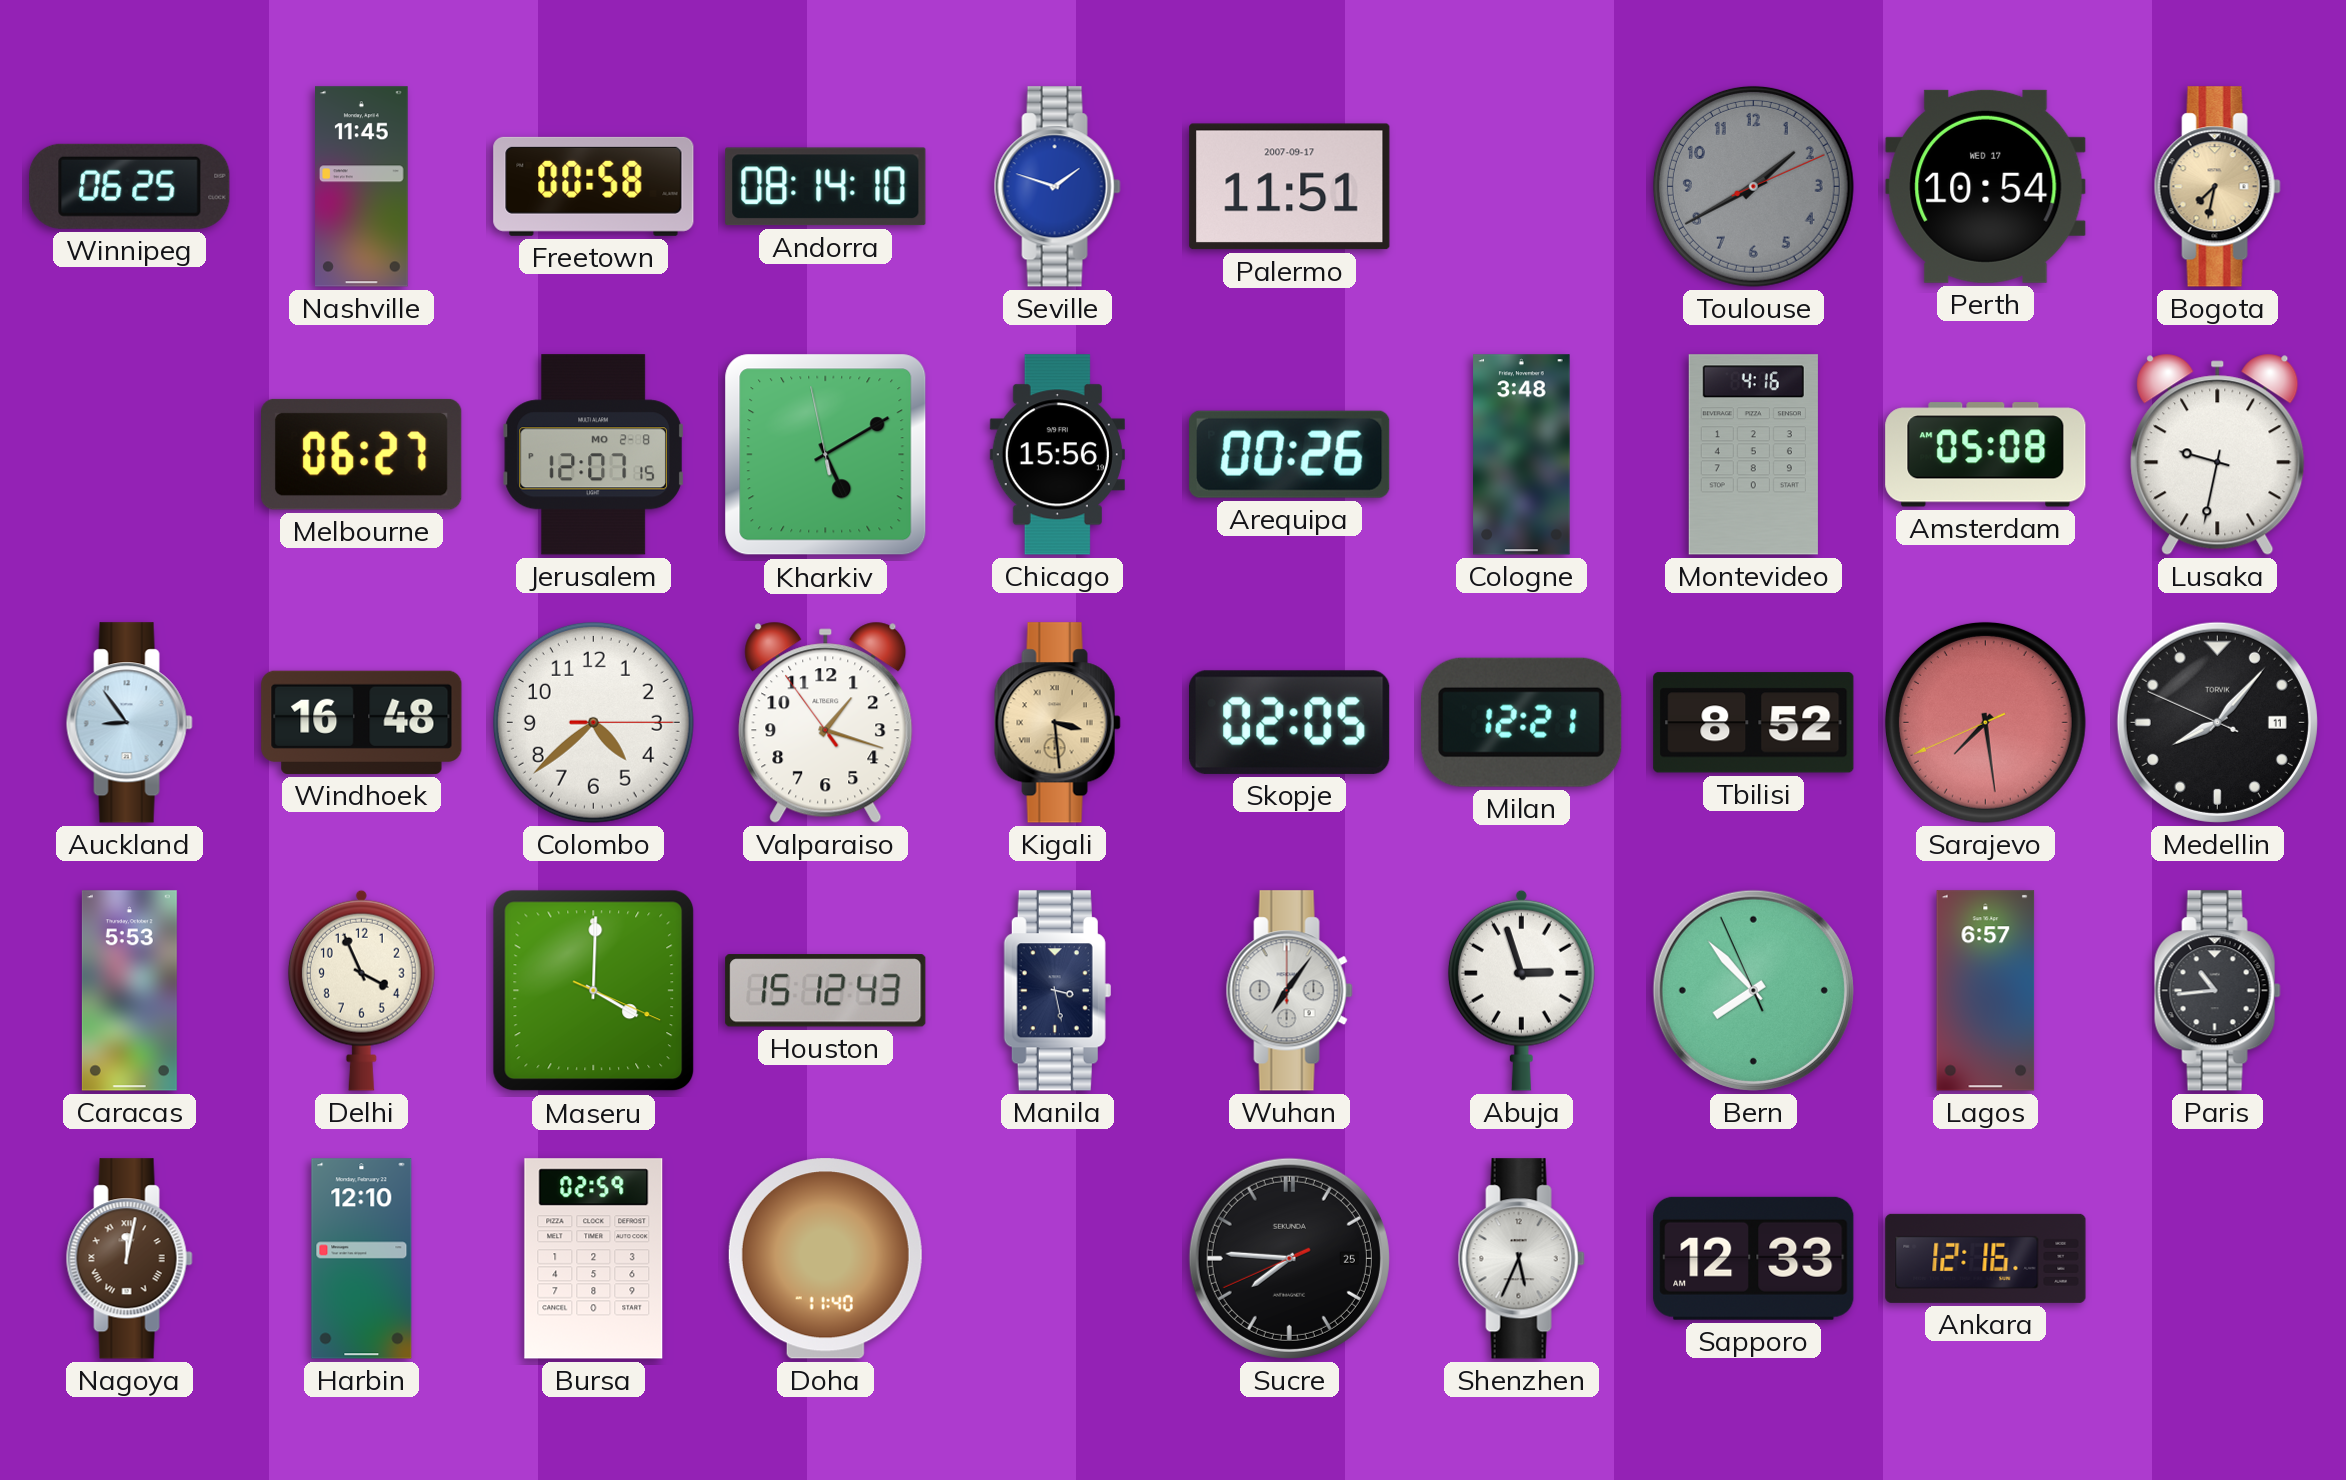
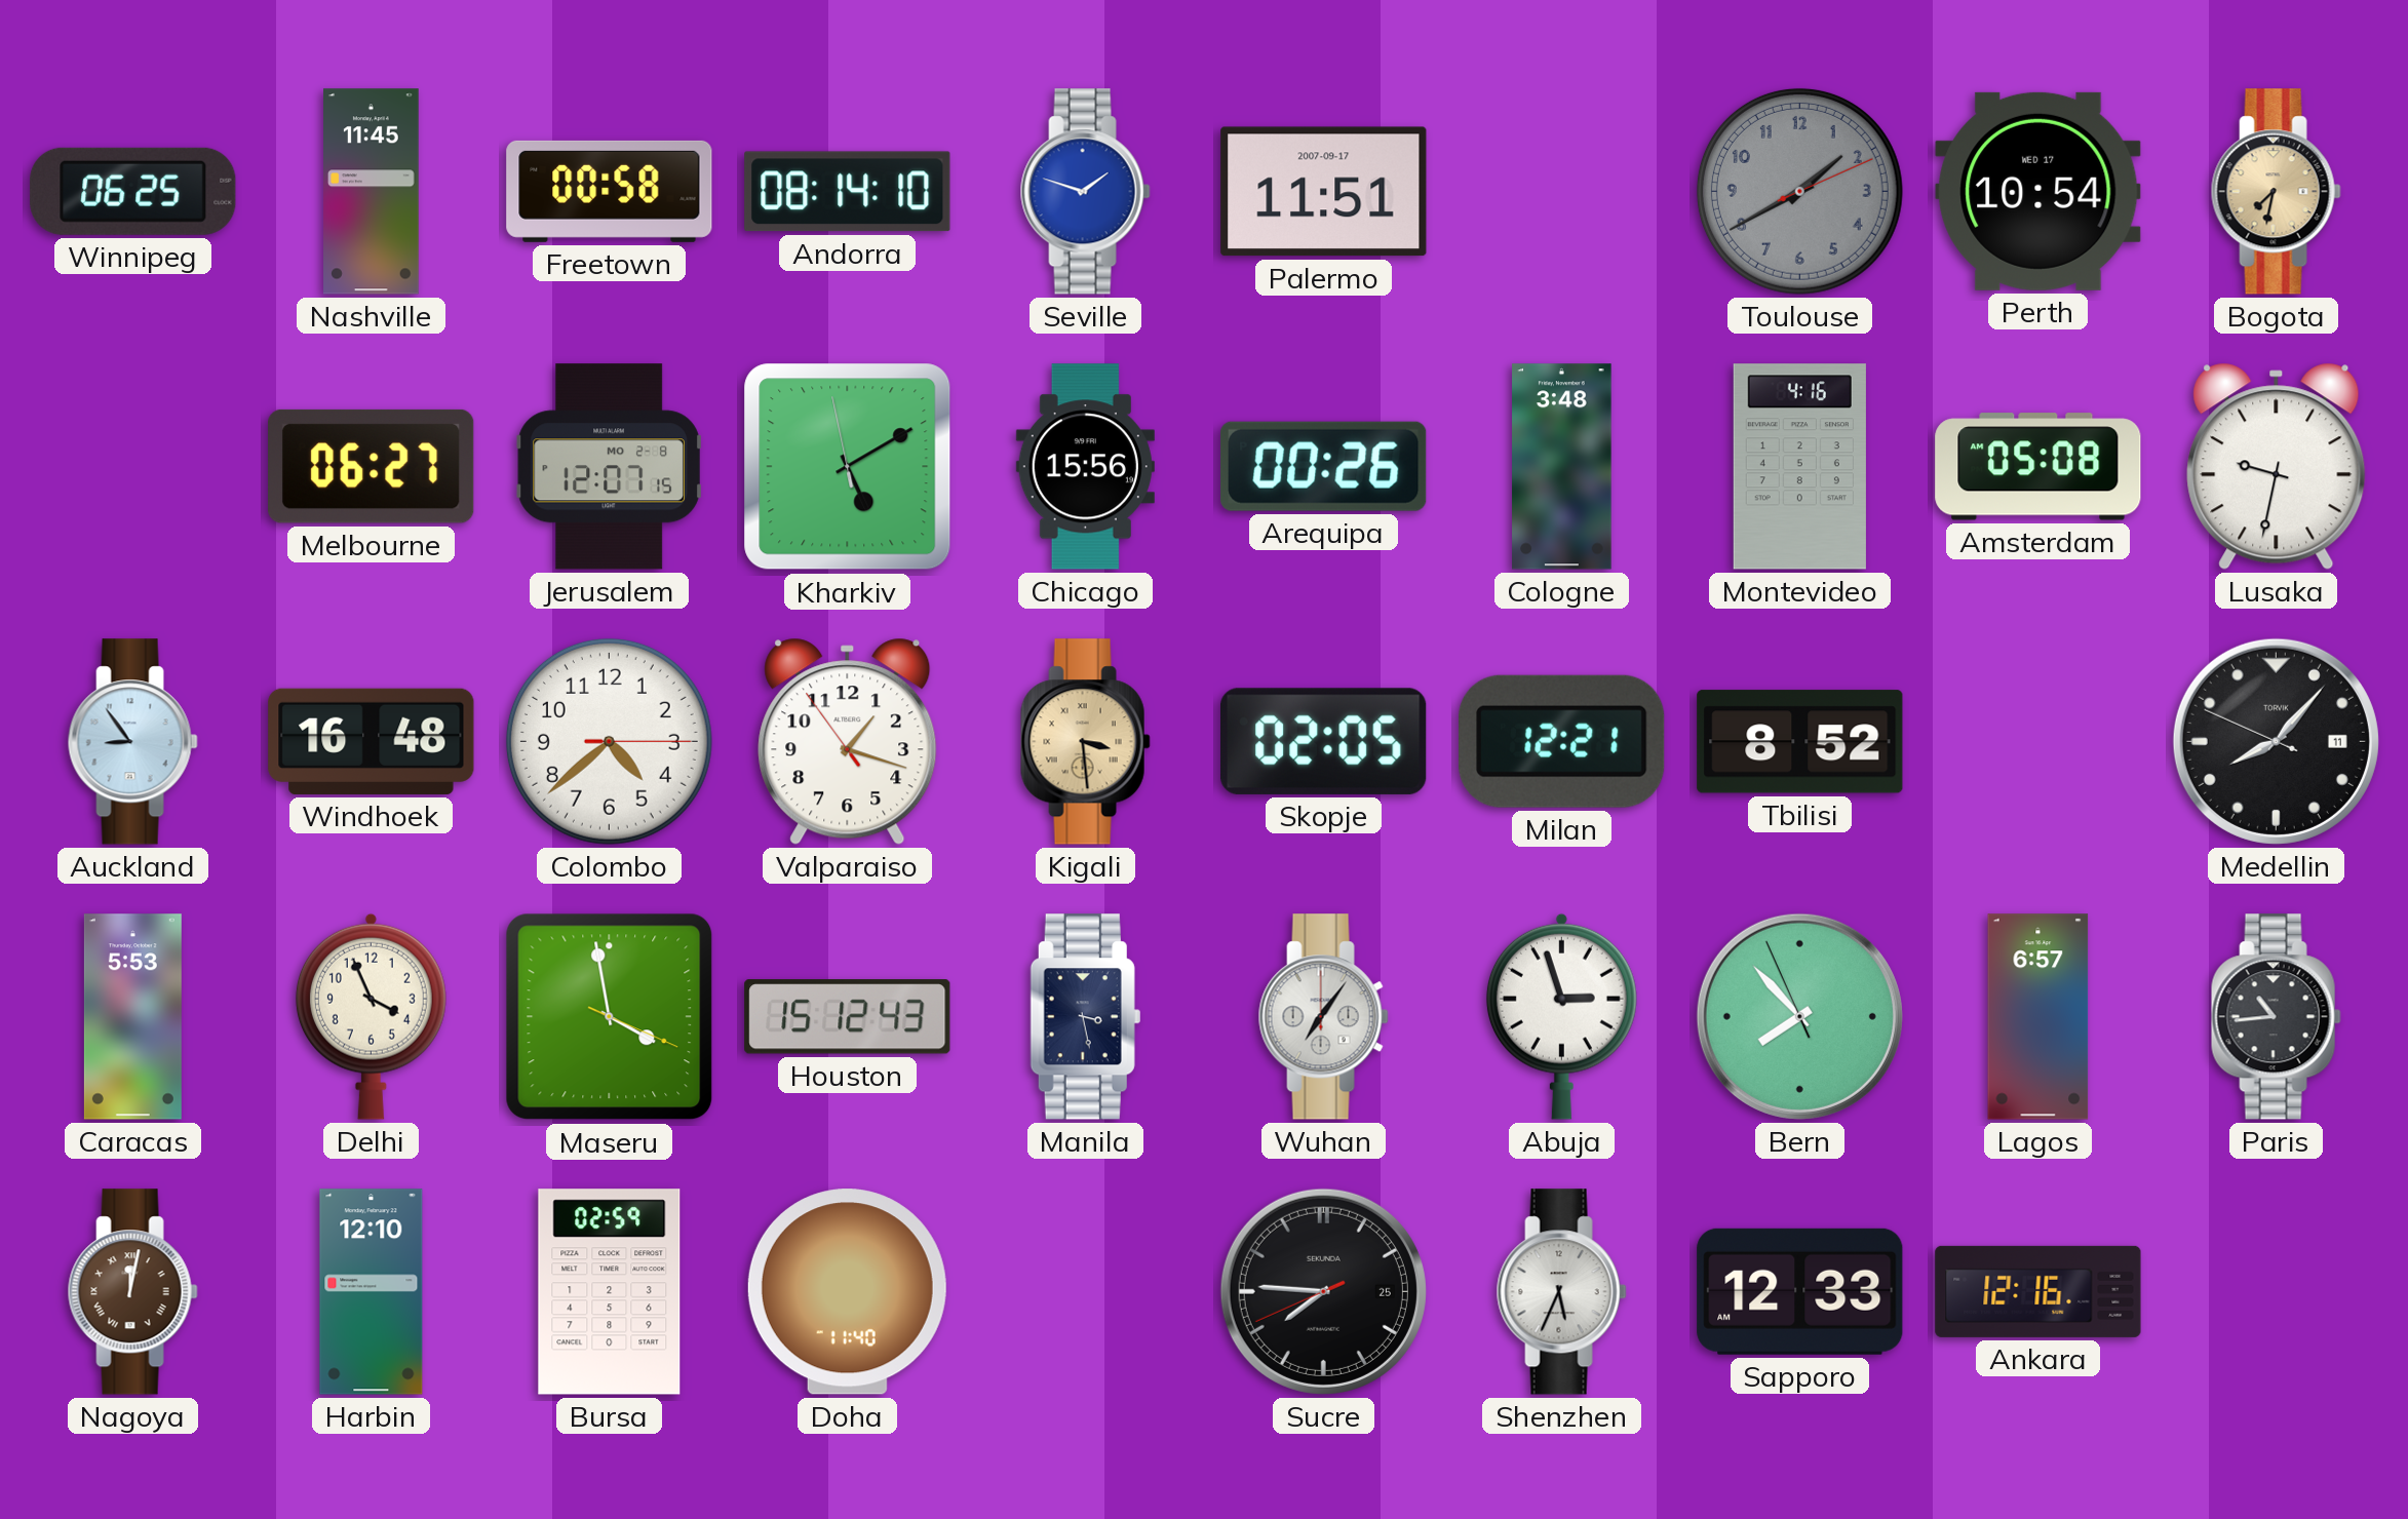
Sarajevo: 7:28 -> none (1985, 722)
Maseru: 4:00 -> 3:58 (610, 1017)
